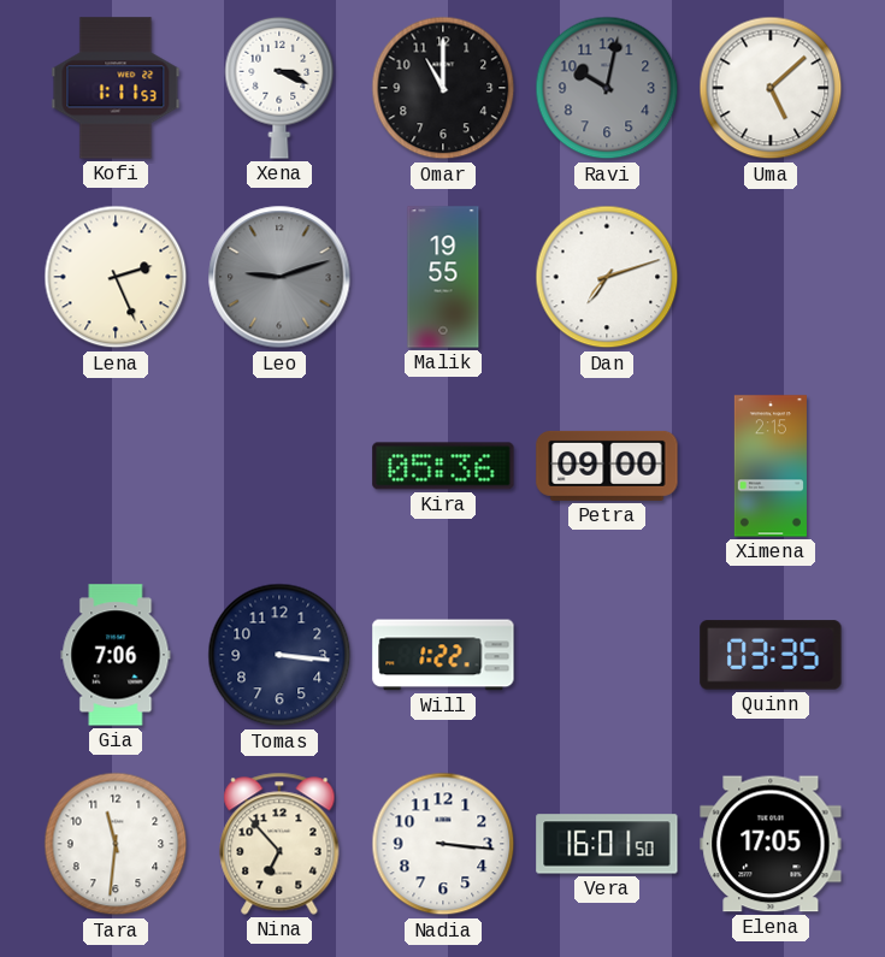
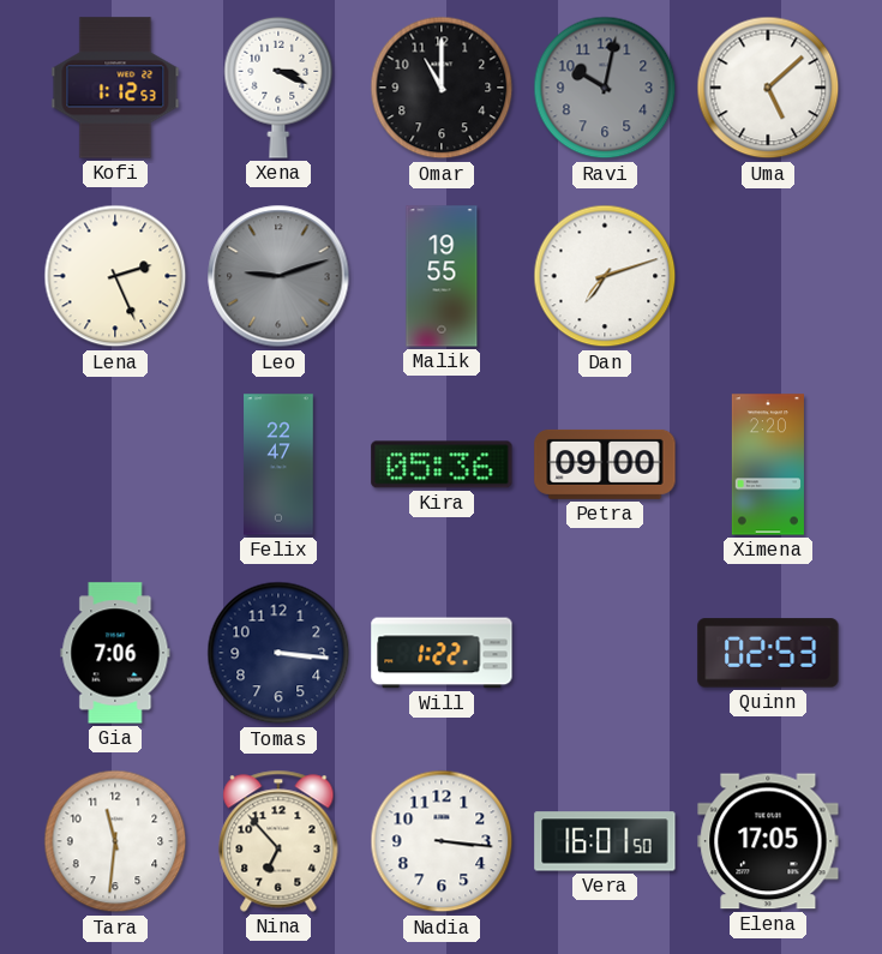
Kofi: 1:11 -> 1:12 (115, 88)
Felix: none -> 22:47 (278, 464)
Ximena: 2:15 -> 2:20 (768, 464)
Quinn: 03:35 -> 02:53 (768, 653)
